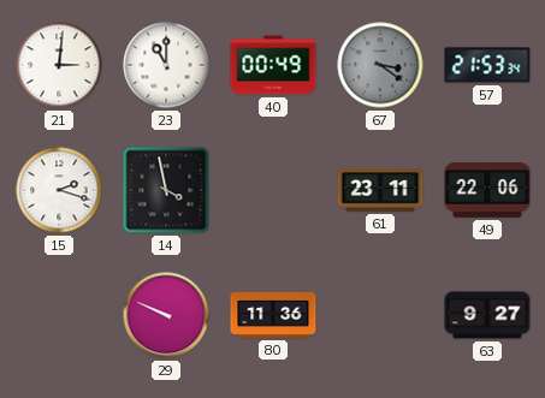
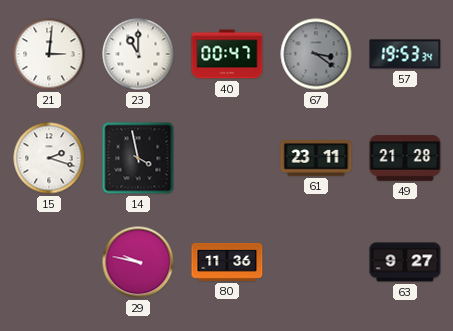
40: 00:49 -> 00:47 (227, 54)
57: 21:53 -> 19:53 (405, 54)
49: 22:06 -> 21:28 (405, 158)
29: 9:49 -> 9:47 (138, 262)
